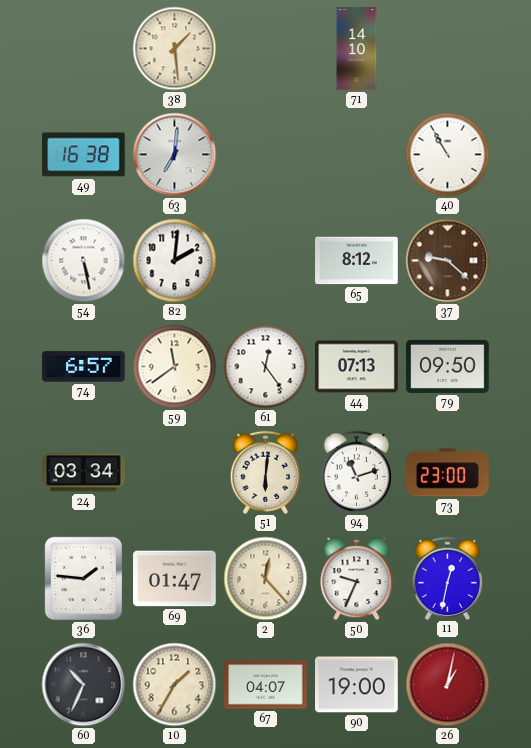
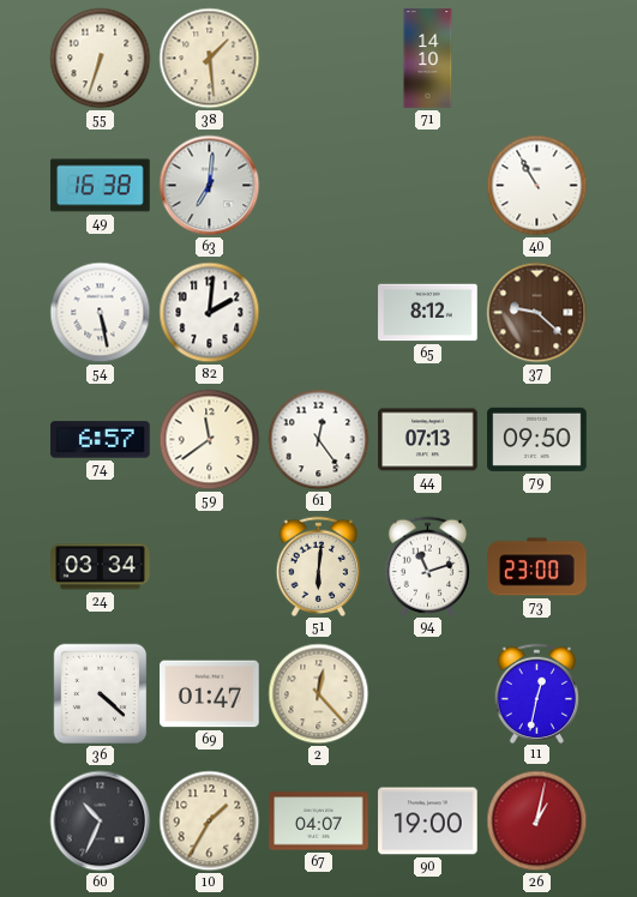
55: none -> 6:33 (101, 59)
36: 1:46 -> 4:22 (101, 694)
50: 9:34 -> none (357, 580)
